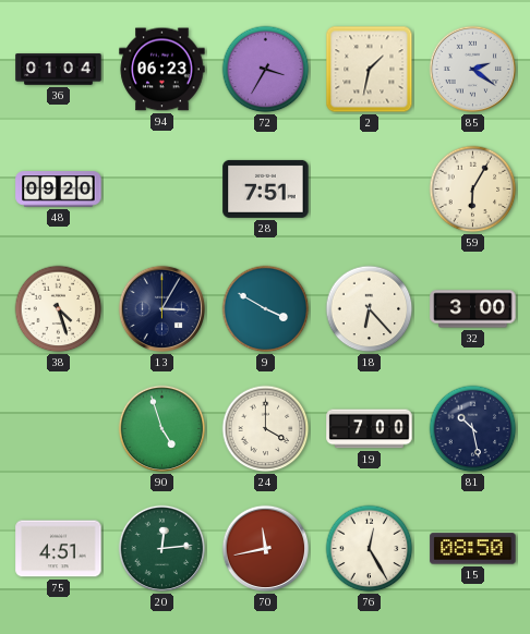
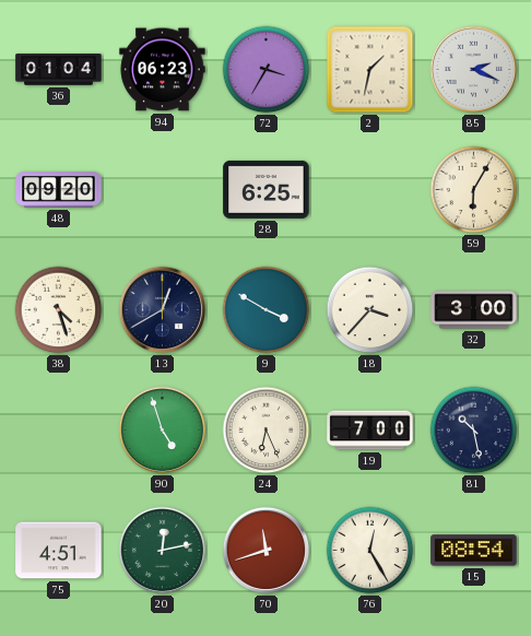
85: 2:21 -> 2:19 (474, 70)
28: 7:51 -> 6:25 (267, 189)
13: 3:05 -> 12:40 (163, 310)
18: 6:23 -> 3:37 (370, 310)
24: 4:00 -> 6:26 (267, 431)
20: 12:14 -> 12:13 (163, 551)
70: 11:43 -> 11:42 (267, 551)
15: 08:50 -> 08:54 (474, 551)
